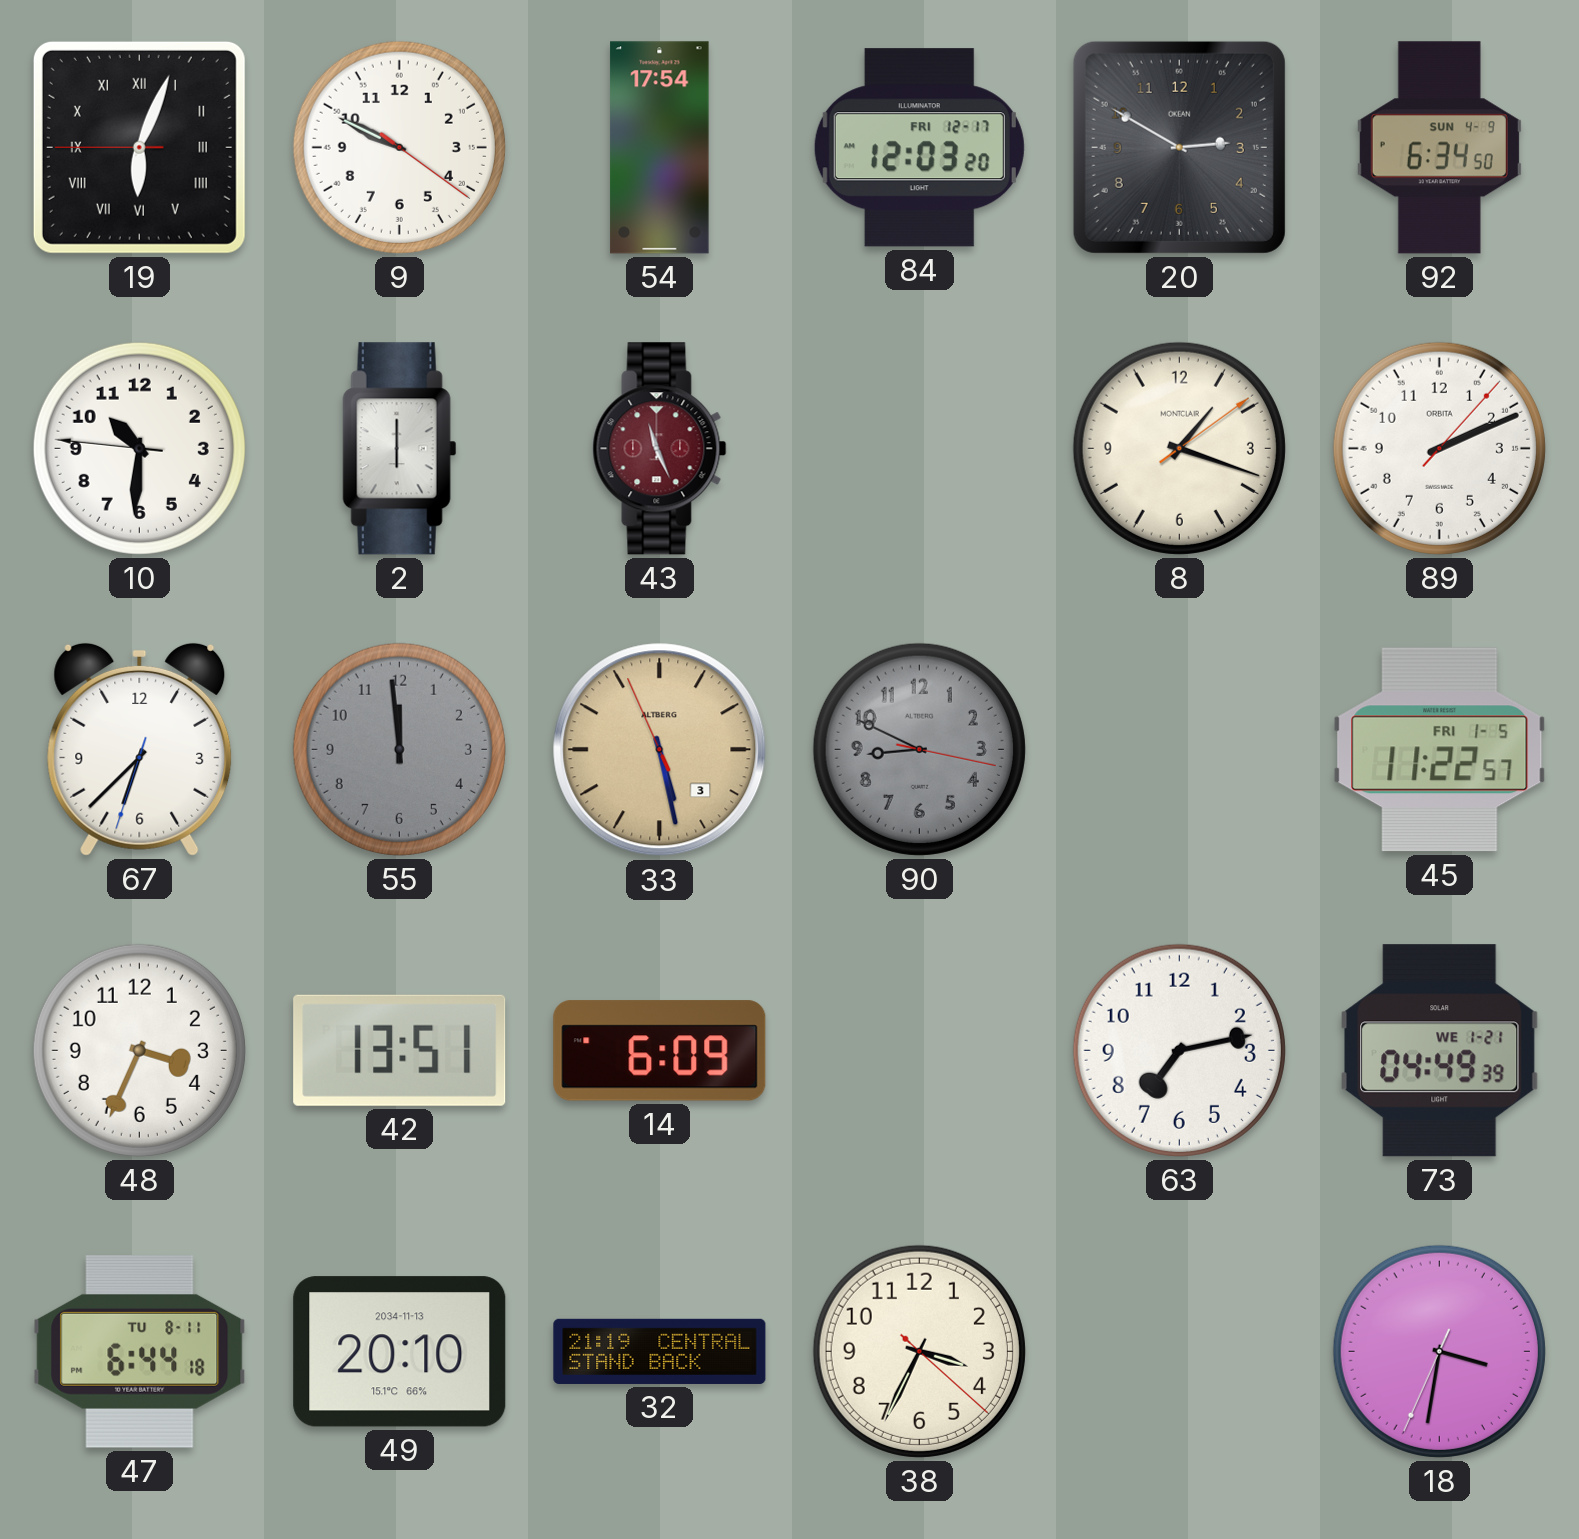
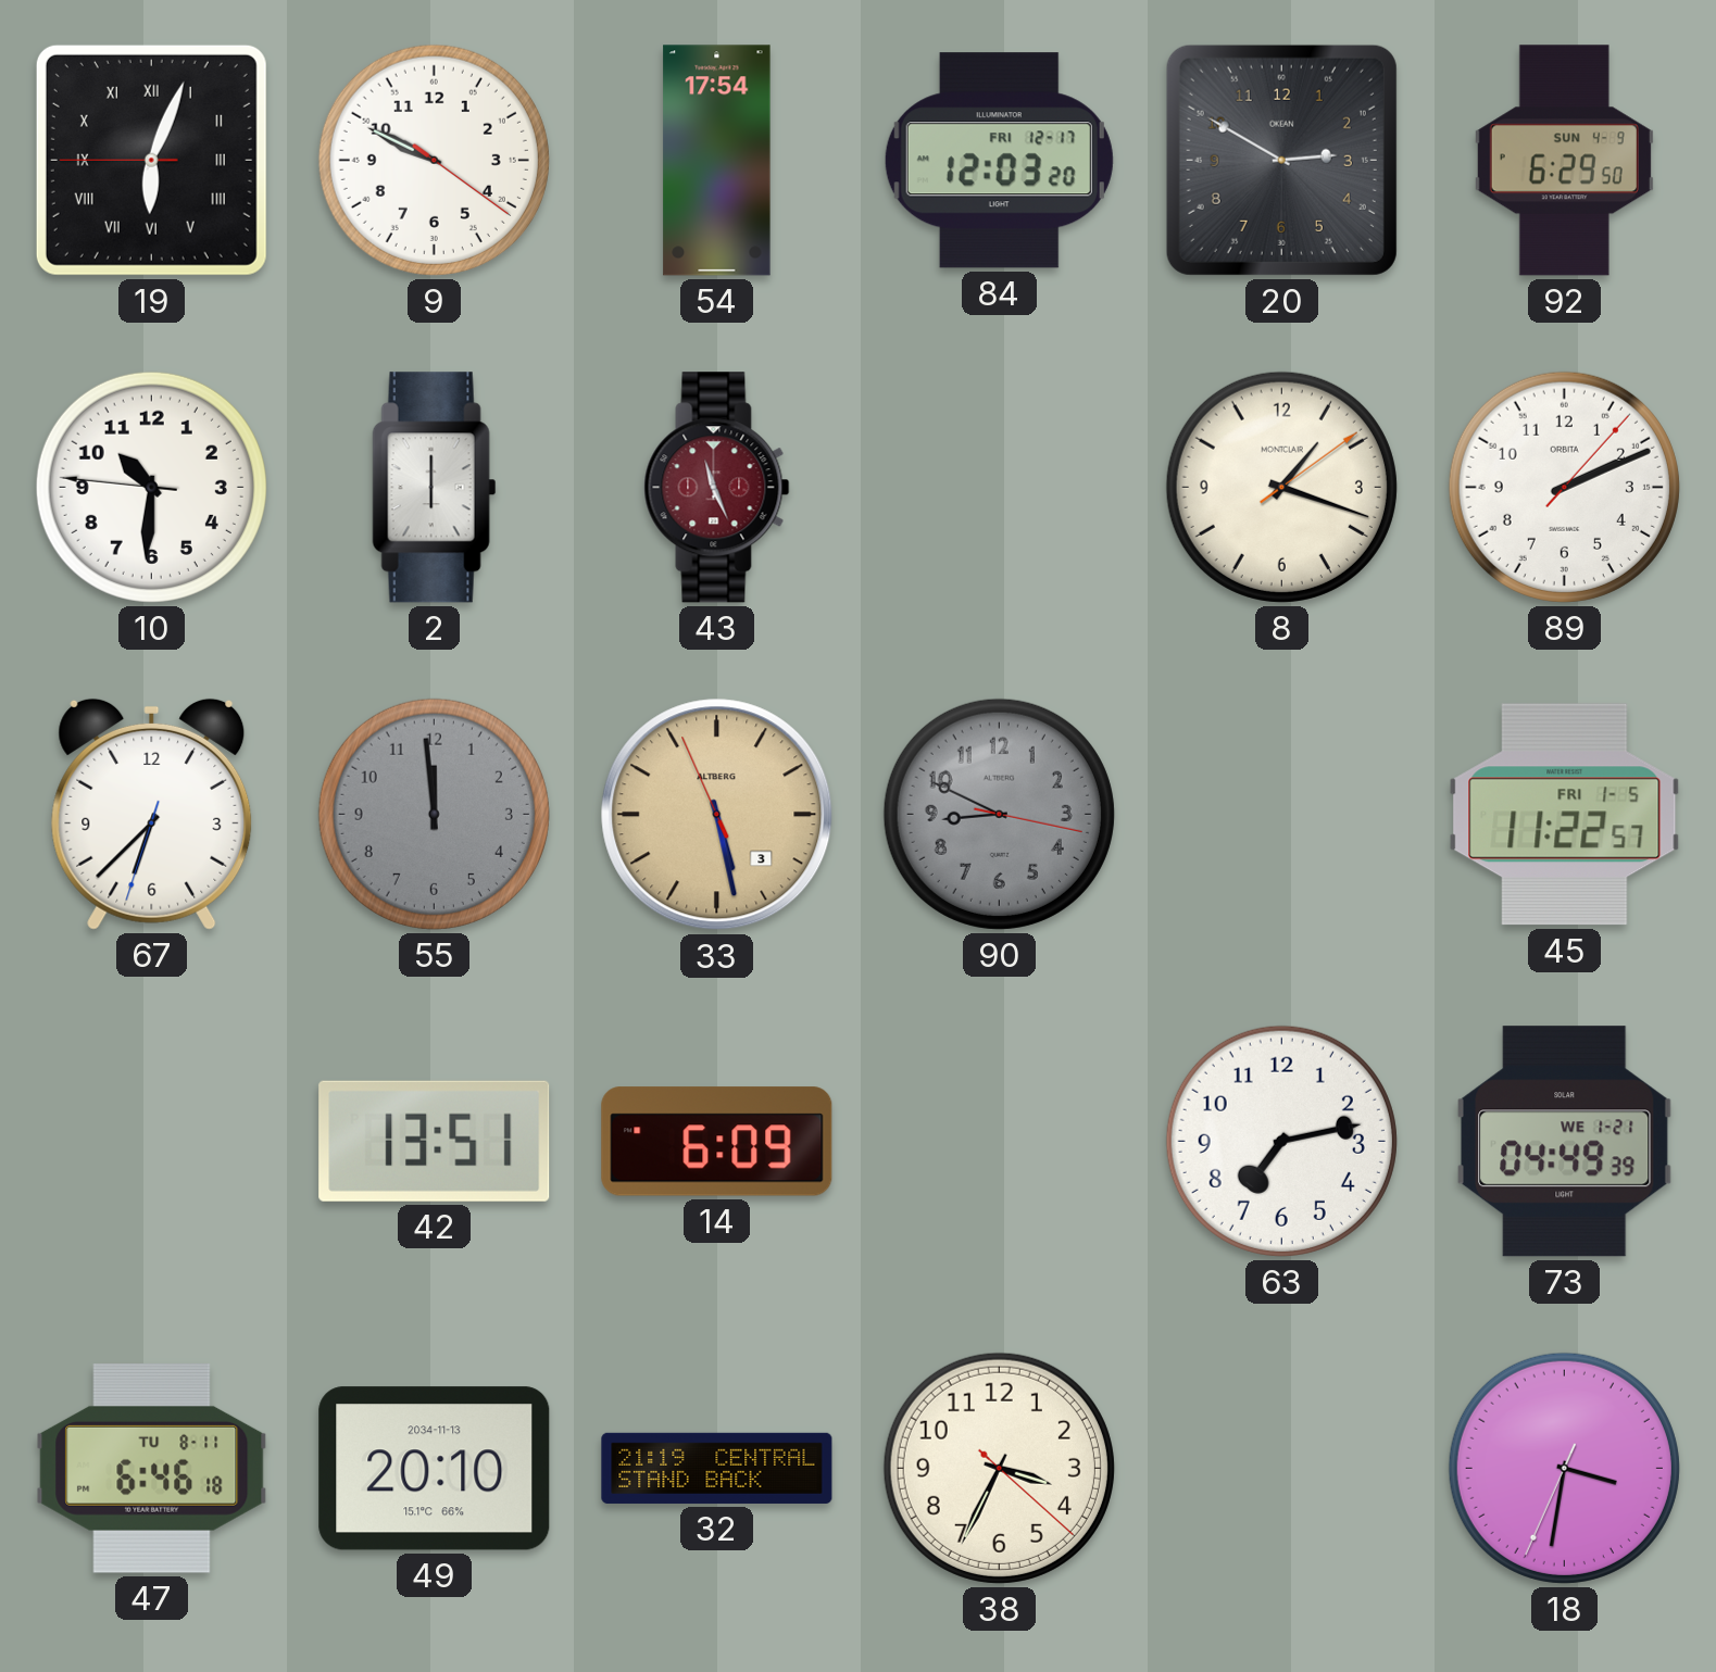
92: 6:34 -> 6:29 (1564, 161)
48: 3:34 -> none (139, 1050)
47: 6:44 -> 6:46 (152, 1469)
